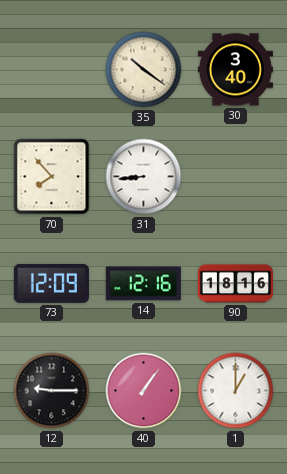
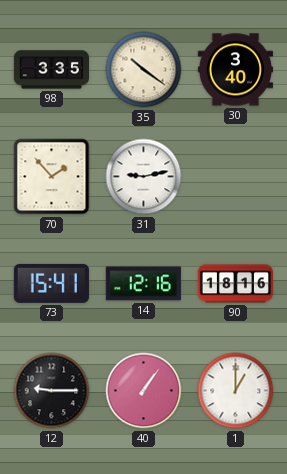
98: none -> 3:35 (51, 70)
70: 7:53 -> 1:53 (52, 177)
31: 8:44 -> 9:13 (144, 177)
73: 12:09 -> 15:41 (51, 283)
